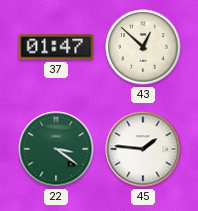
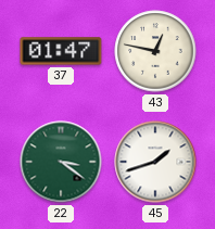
43: 12:52 -> 12:47 (155, 51)
45: 1:46 -> 1:42 (155, 162)
